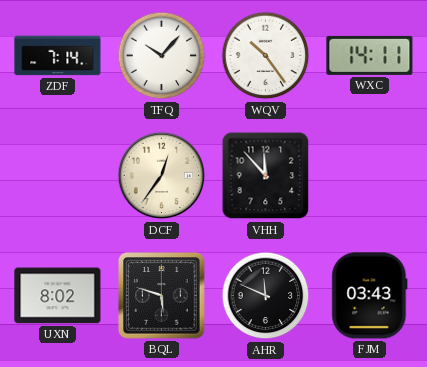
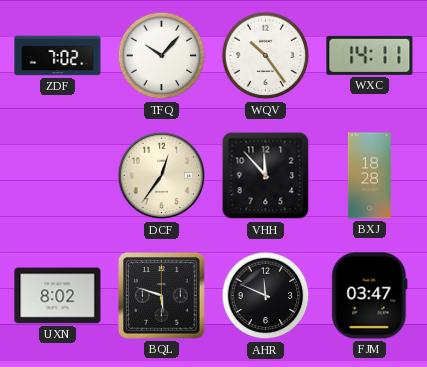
ZDF: 7:14 -> 7:02 (58, 56)
BXJ: none -> 18:28 (369, 176)
FJM: 03:43 -> 03:47 (370, 296)
